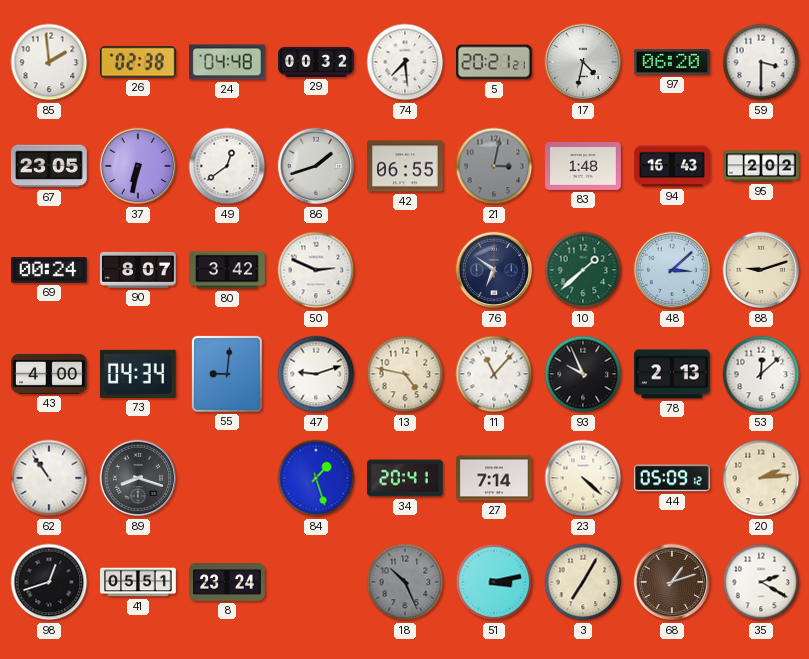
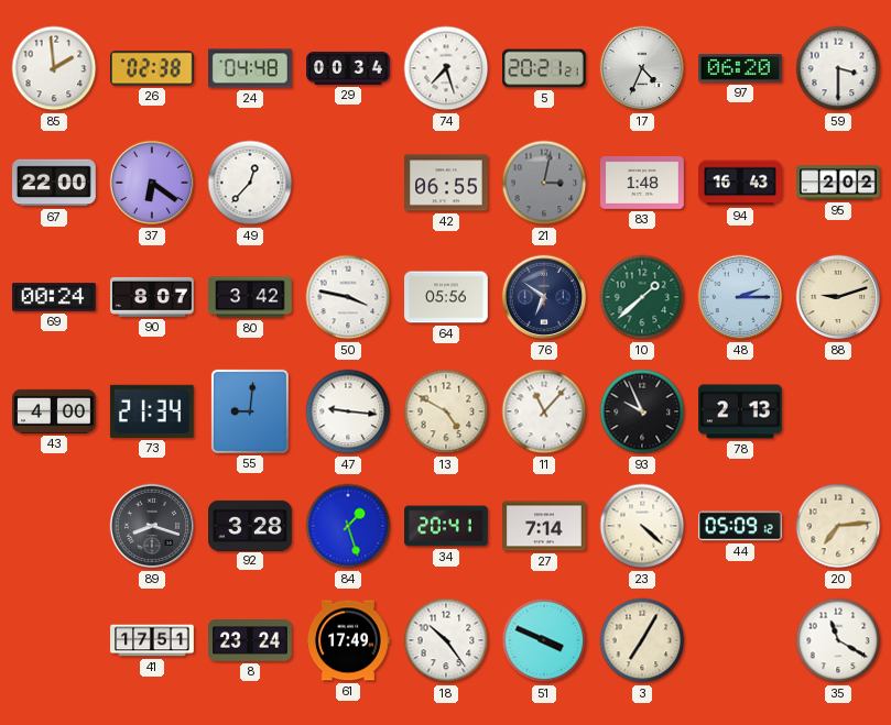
29: 00:32 -> 00:34 (349, 68)
74: 7:29 -> 7:27 (446, 68)
17: 4:32 -> 4:34 (642, 68)
67: 23:05 -> 22:00 (55, 183)
37: 6:32 -> 6:21 (152, 183)
49: 12:39 -> 12:37 (250, 183)
86: 1:42 -> none (316, 166)
50: 2:49 -> 3:47 (348, 297)
64: none -> 05:56 (447, 297)
48: 3:08 -> 2:15 (740, 297)
73: 04:34 -> 21:34 (152, 411)
47: 9:12 -> 9:16 (348, 411)
13: 4:47 -> 4:50 (446, 411)
53: 12:08 -> none (761, 374)
62: 10:54 -> none (49, 478)
92: none -> 3:28 (251, 525)
20: 2:14 -> 7:14 (838, 526)
98: 12:42 -> none (49, 582)
41: 05:51 -> 17:51 (152, 640)
61: none -> 17:49 (349, 640)
18: 10:26 -> 10:24 (446, 640)
18 dial: grey -> white (446, 640)
51: 3:13 -> 3:49 (544, 640)
68: 1:12 -> none (672, 582)
35: 2:20 -> 11:20 (838, 640)
